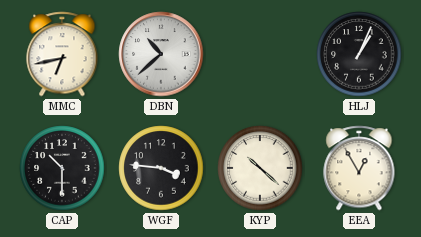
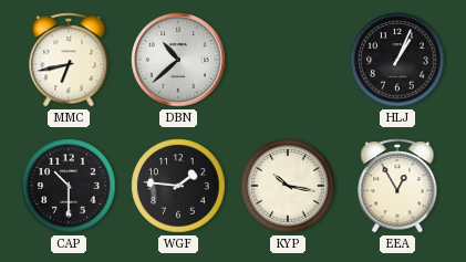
WGF: 3:46 -> 1:46 (178, 186)
KYP: 10:22 -> 10:17 (288, 186)
